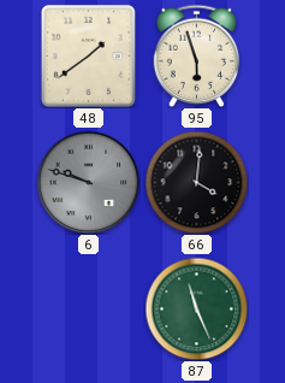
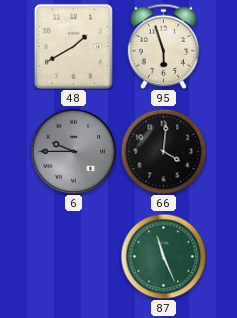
48: 1:39 -> 1:40 (73, 46)
6: 9:48 -> 9:45 (73, 151)
